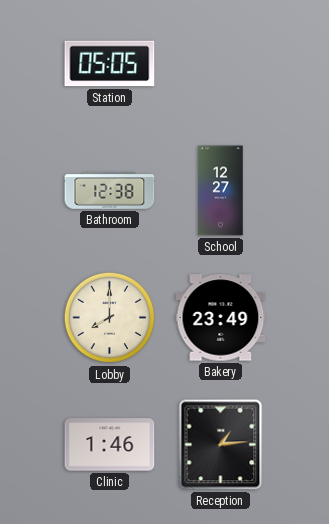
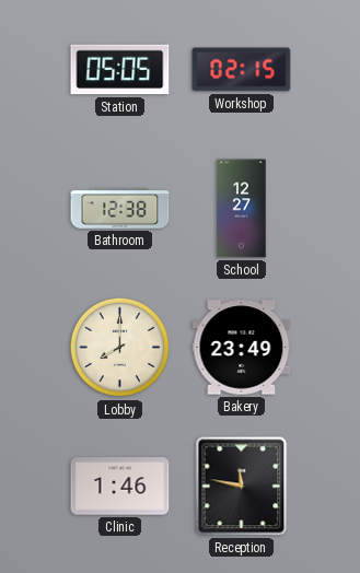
Workshop: none -> 02:15 (242, 70)
Reception: 1:14 -> 11:47 (242, 487)
